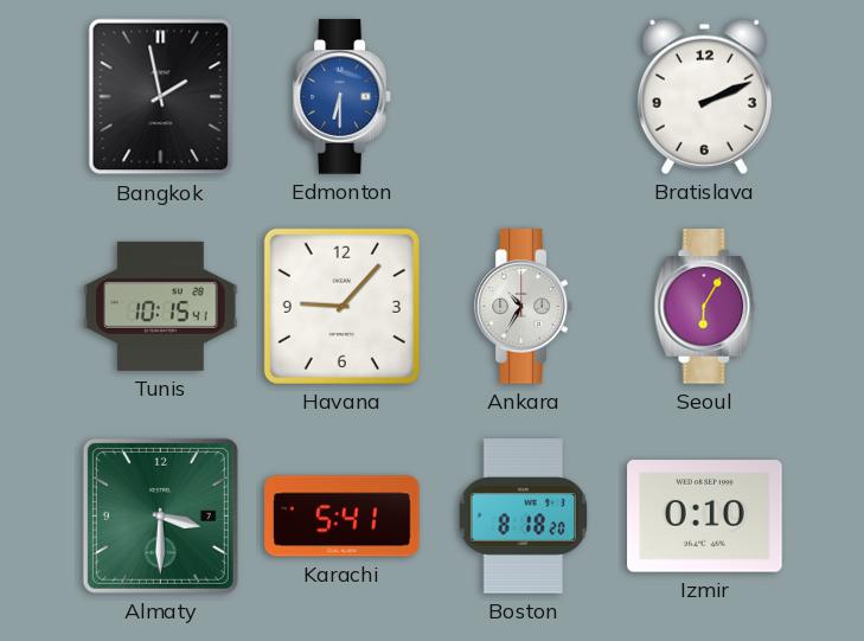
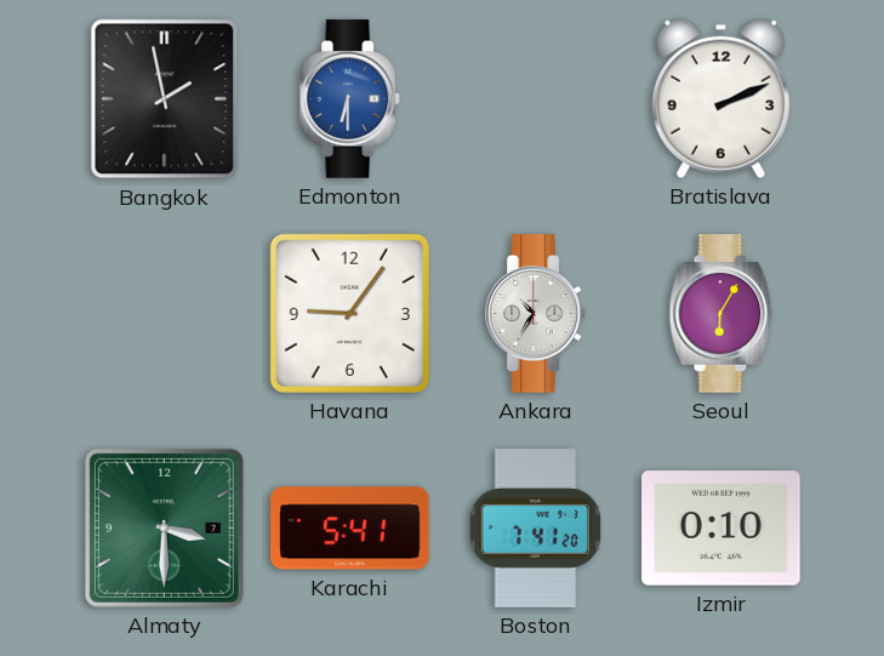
Tunis: 10:15 -> none (161, 306)
Havana: 9:07 -> 9:06 (349, 313)
Boston: 8:18 -> 7:41 (536, 529)
